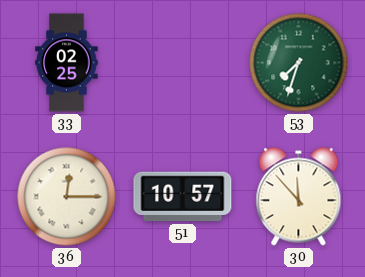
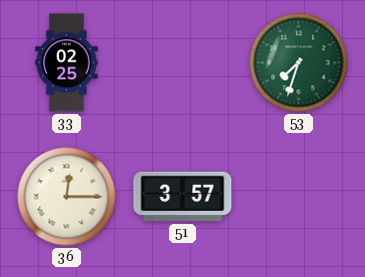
51: 10:57 -> 3:57 (183, 197)
30: 11:53 -> none (299, 197)
